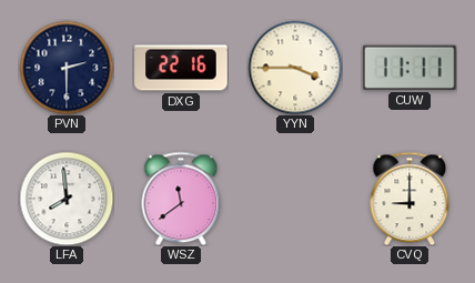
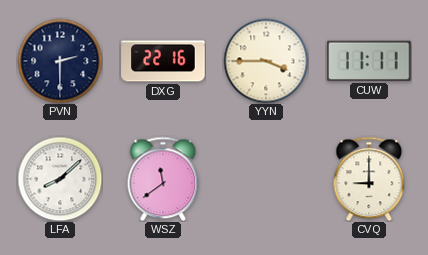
LFA: 7:59 -> 8:08 (60, 179)
